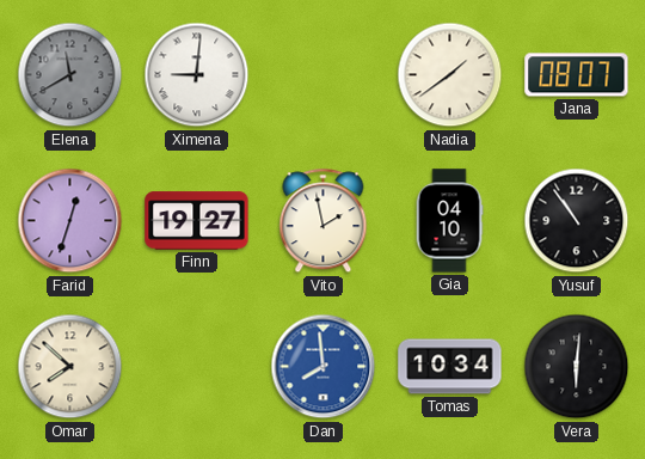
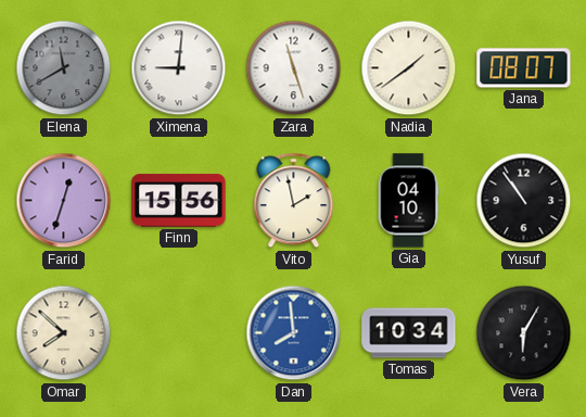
Zara: none -> 11:27 (294, 68)
Finn: 19:27 -> 15:56 (179, 201)
Vera: 6:01 -> 6:05 (524, 333)
